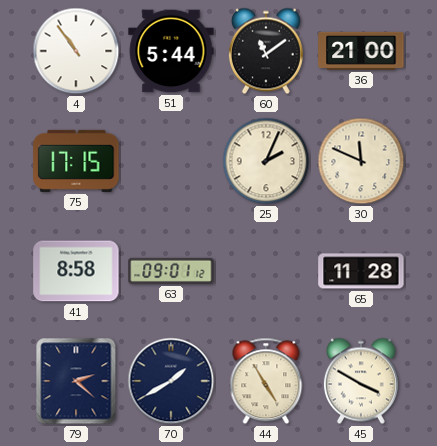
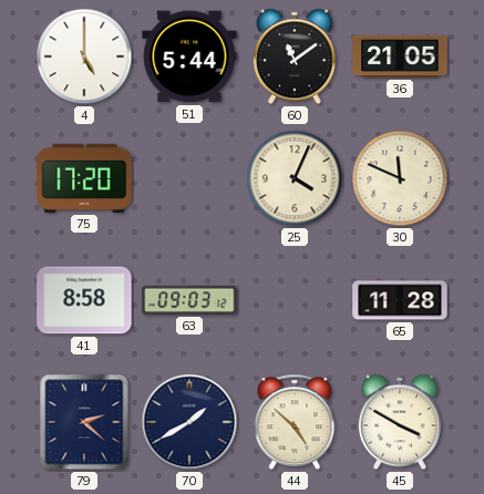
4: 10:54 -> 5:00 (84, 56)
36: 21:00 -> 21:05 (400, 56)
75: 17:15 -> 17:20 (84, 178)
25: 2:04 -> 4:04 (295, 178)
63: 09:01 -> 09:03 (189, 300)
44: 4:55 -> 4:52 (295, 422)
